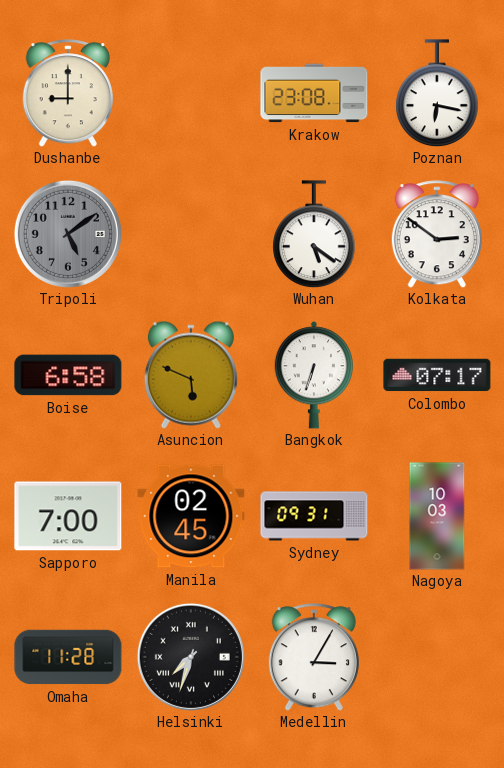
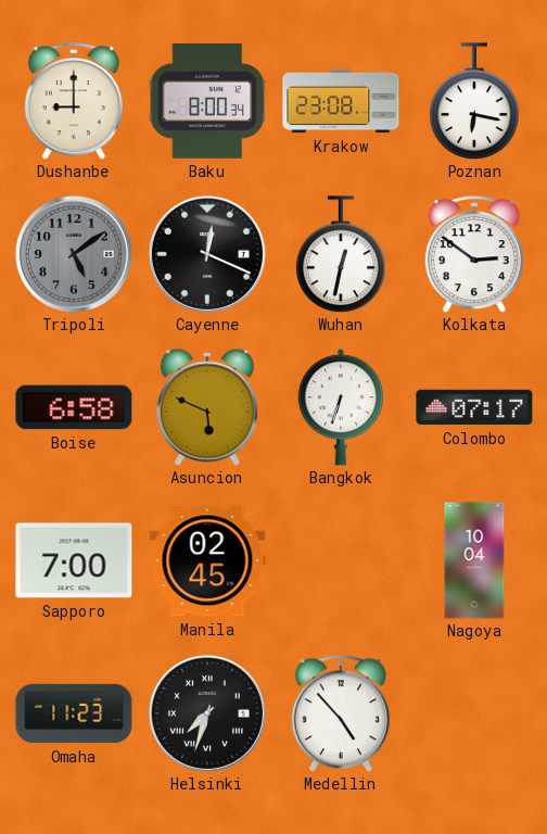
Baku: none -> 8:00 (207, 102)
Cayenne: none -> 12:19 (207, 254)
Wuhan: 5:21 -> 12:32 (341, 254)
Sydney: 09:31 -> none (314, 516)
Nagoya: 10:03 -> 10:04 (474, 560)
Omaha: 11:28 -> 11:23 (74, 713)
Medellin: 3:05 -> 4:53 (341, 713)
